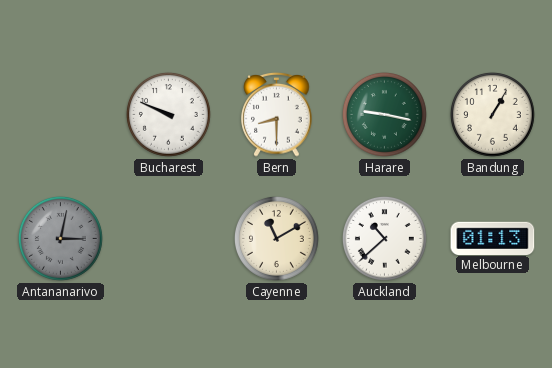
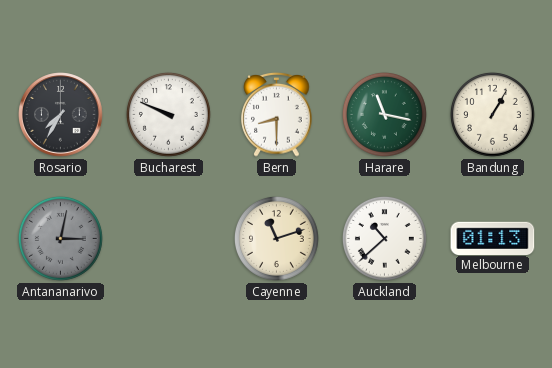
Rosario: none -> 7:35 (61, 115)
Harare: 9:17 -> 11:17 (384, 114)
Cayenne: 11:10 -> 11:12 (276, 238)
